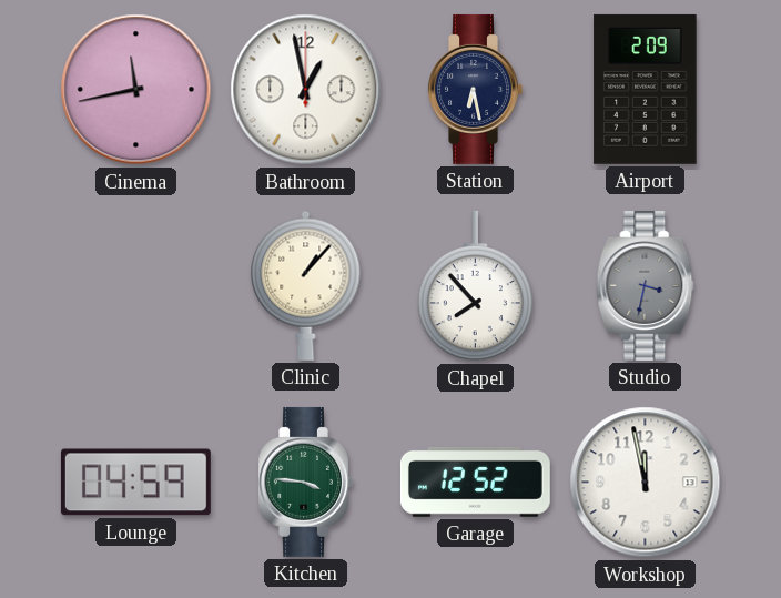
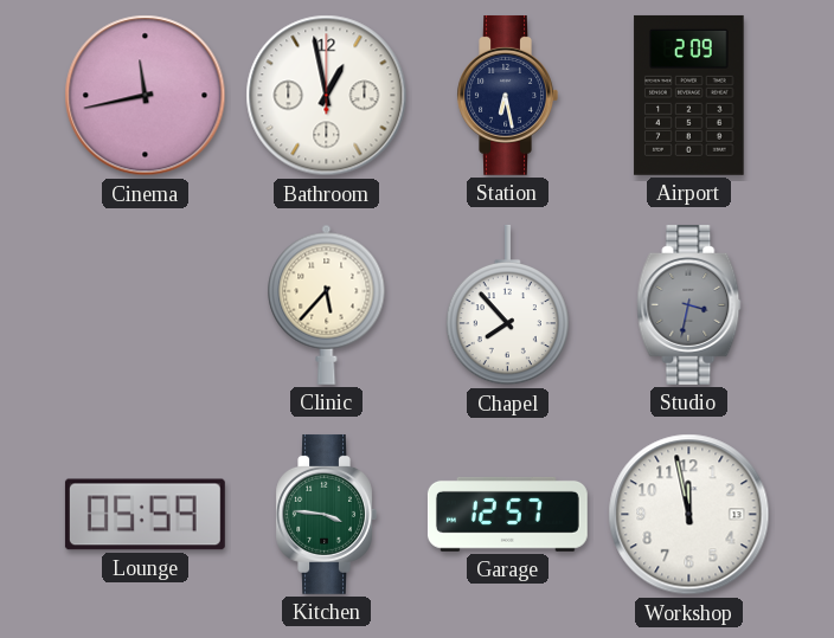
Clinic: 1:07 -> 5:37 (327, 304)
Lounge: 04:59 -> 05:59 (145, 515)
Garage: 12:52 -> 12:57 (507, 514)
